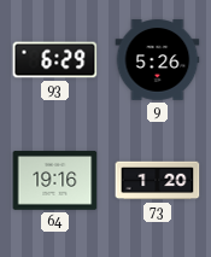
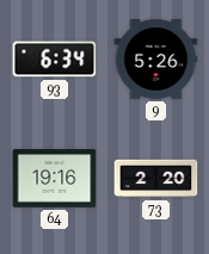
93: 6:29 -> 6:34 (55, 60)
73: 1:20 -> 2:20 (156, 179)
